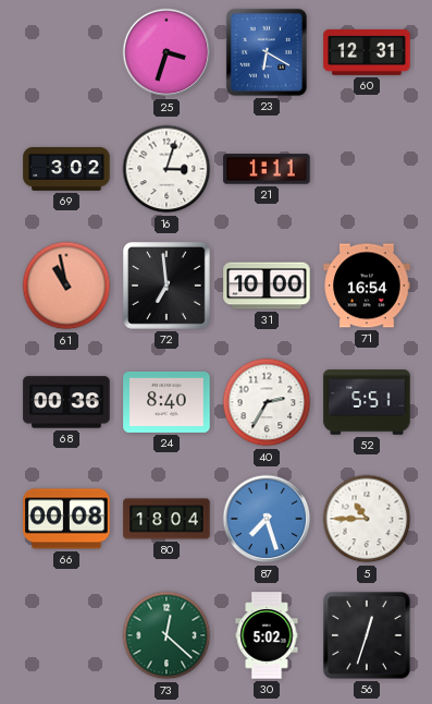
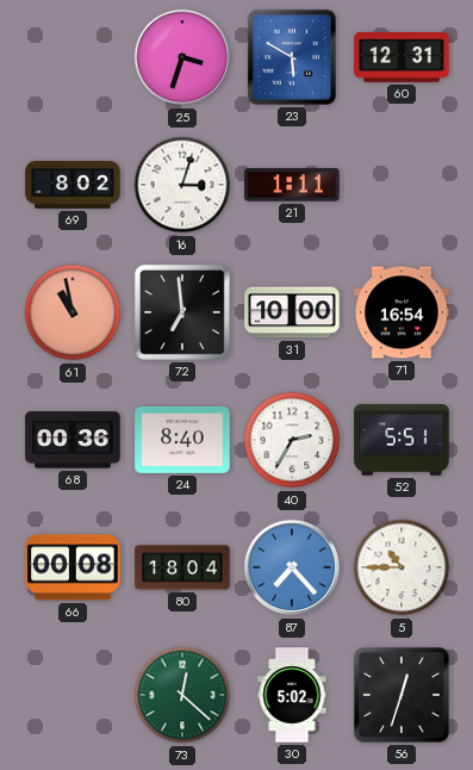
23: 6:20 -> 5:50 (292, 57)
69: 3:02 -> 8:02 (73, 186)
87: 7:27 -> 7:23 (292, 567)
